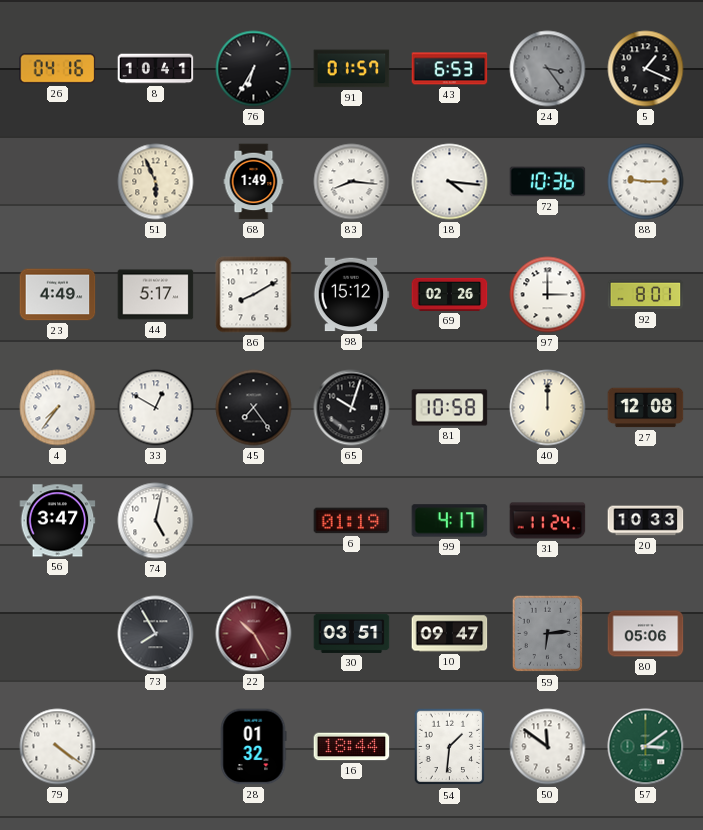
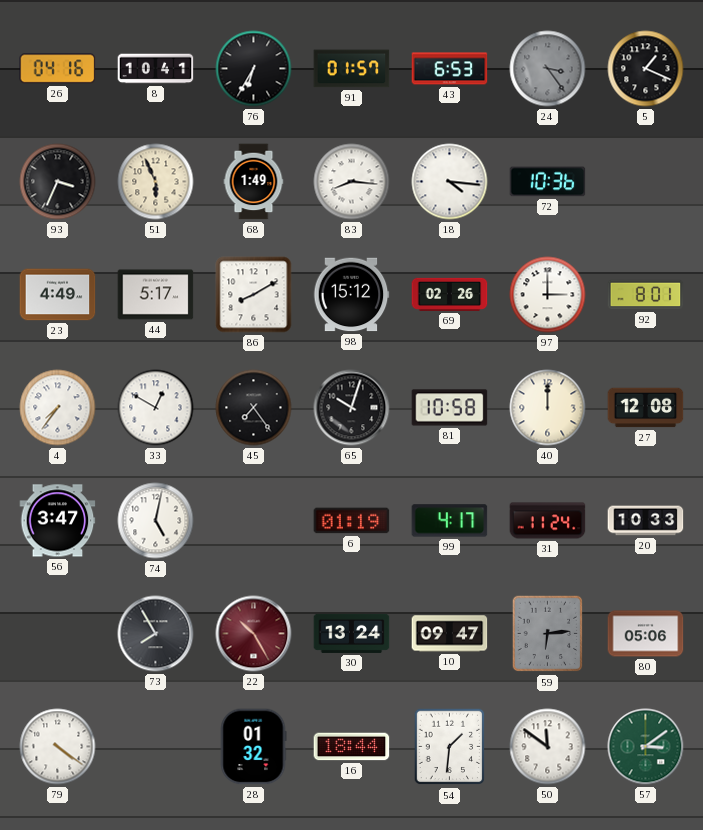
93: none -> 3:34 (58, 182)
88: 9:15 -> none (646, 182)
30: 03:51 -> 13:24 (352, 633)
